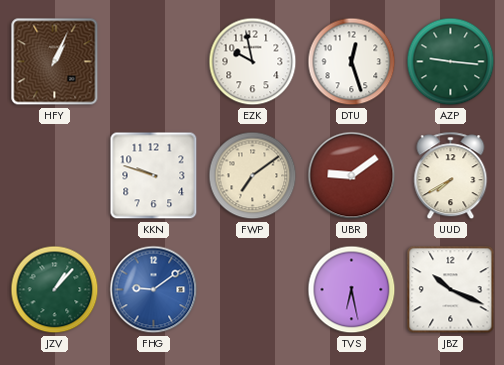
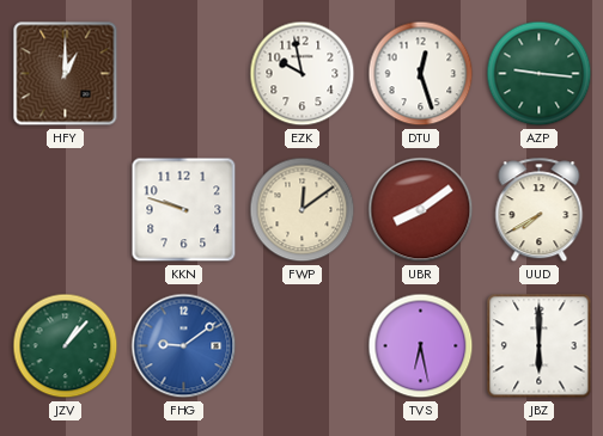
HFY: 1:04 -> 1:00 (66, 74)
FWP: 7:09 -> 12:09 (303, 210)
UBR: 9:09 -> 8:09 (421, 210)
JBZ: 10:19 -> 6:00 (540, 346)
